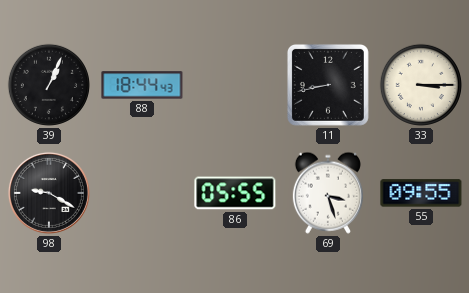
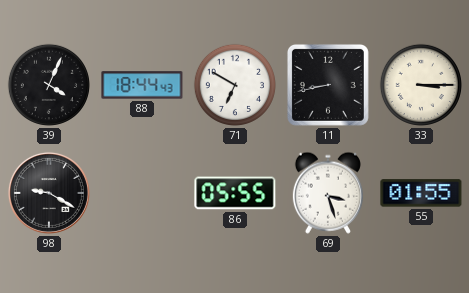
39: 1:04 -> 4:04 (49, 85)
71: none -> 6:50 (235, 85)
55: 09:55 -> 01:55 (421, 193)
